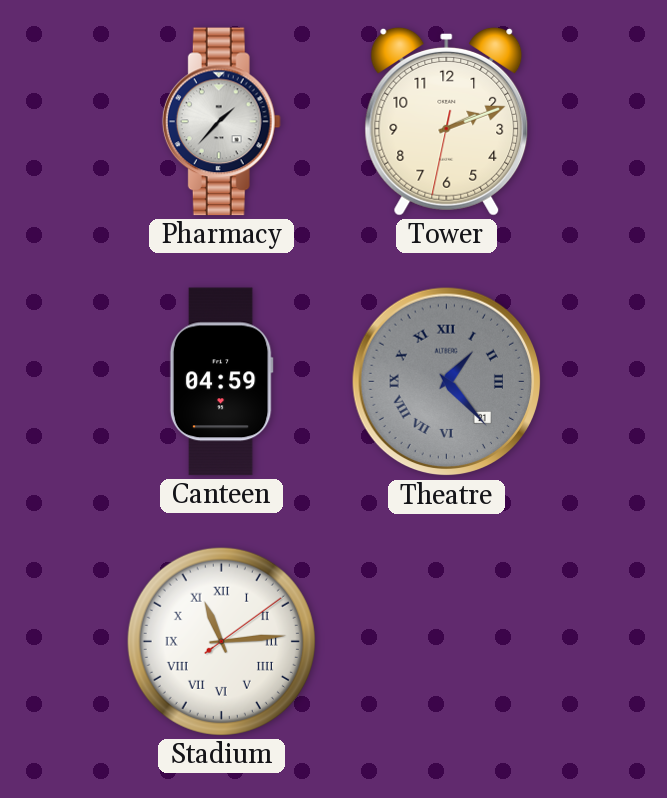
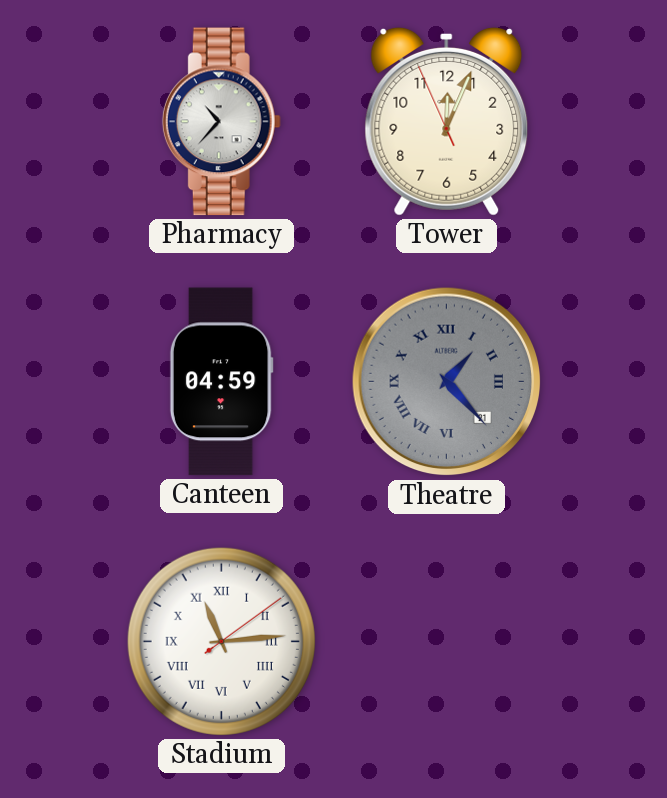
Pharmacy: 1:37 -> 10:37 (221, 122)
Tower: 2:11 -> 12:03 (447, 121)
